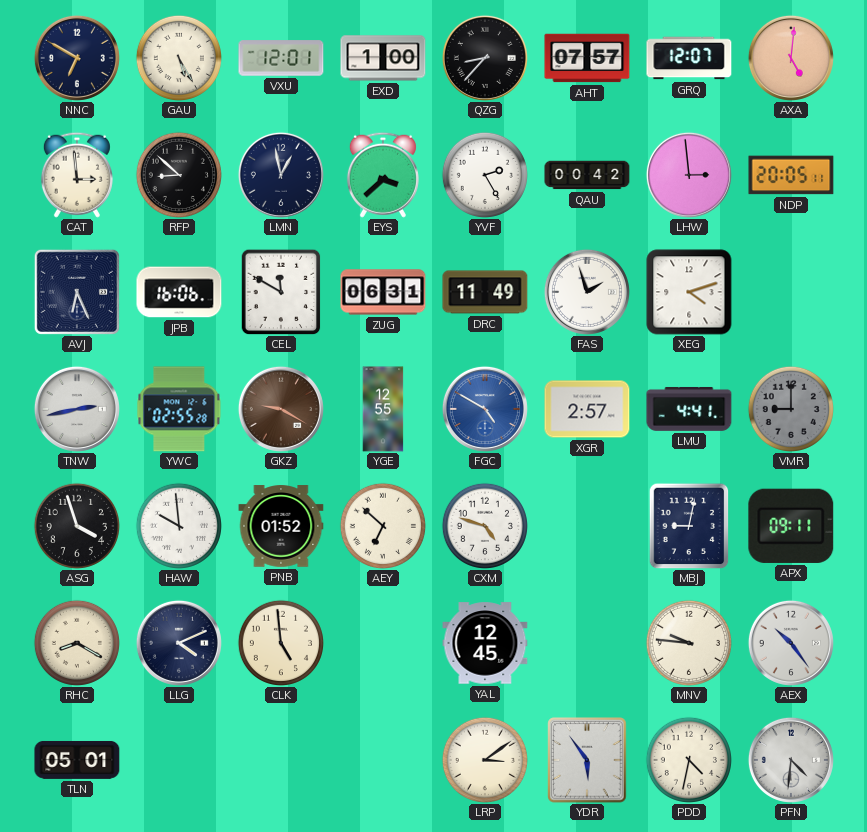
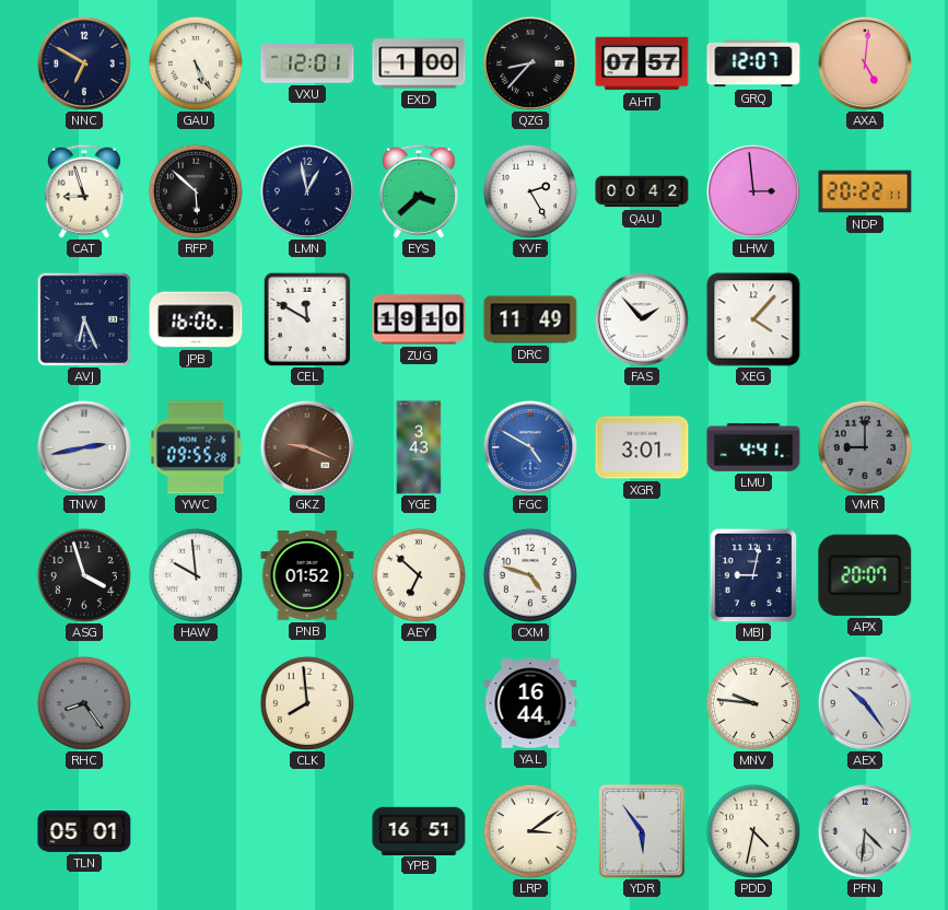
CAT: 2:59 -> 8:57 (84, 191)
RFP: 8:52 -> 5:52 (196, 191)
NDP: 20:05 -> 20:22 (865, 191)
ZUG: 06:31 -> 19:10 (419, 319)
FAS: 1:57 -> 1:53 (642, 319)
XEG: 4:12 -> 4:07 (753, 319)
YWC: 02:55 -> 09:55 (196, 447)
GKZ: 9:20 -> 9:19 (307, 447)
YGE: 12:55 -> 3:43 (419, 447)
XGR: 2:57 -> 3:01 (642, 447)
APX: 09:11 -> 20:07 (865, 575)
RHC: 8:20 -> 8:24 (84, 703)
RHC dial: cream -> grey (84, 703)
LLG: 4:11 -> none (179, 643)
CLK: 4:59 -> 7:59 (307, 703)
YAL: 12:45 -> 16:44 (530, 703)
YPB: none -> 16:51 (419, 830)
